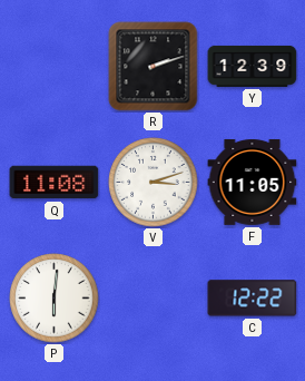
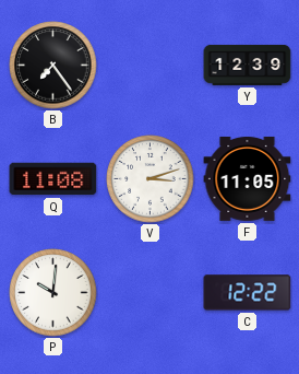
B: none -> 7:24 (53, 66)
R: 2:12 -> none (154, 67)
P: 6:01 -> 10:01 (53, 293)
